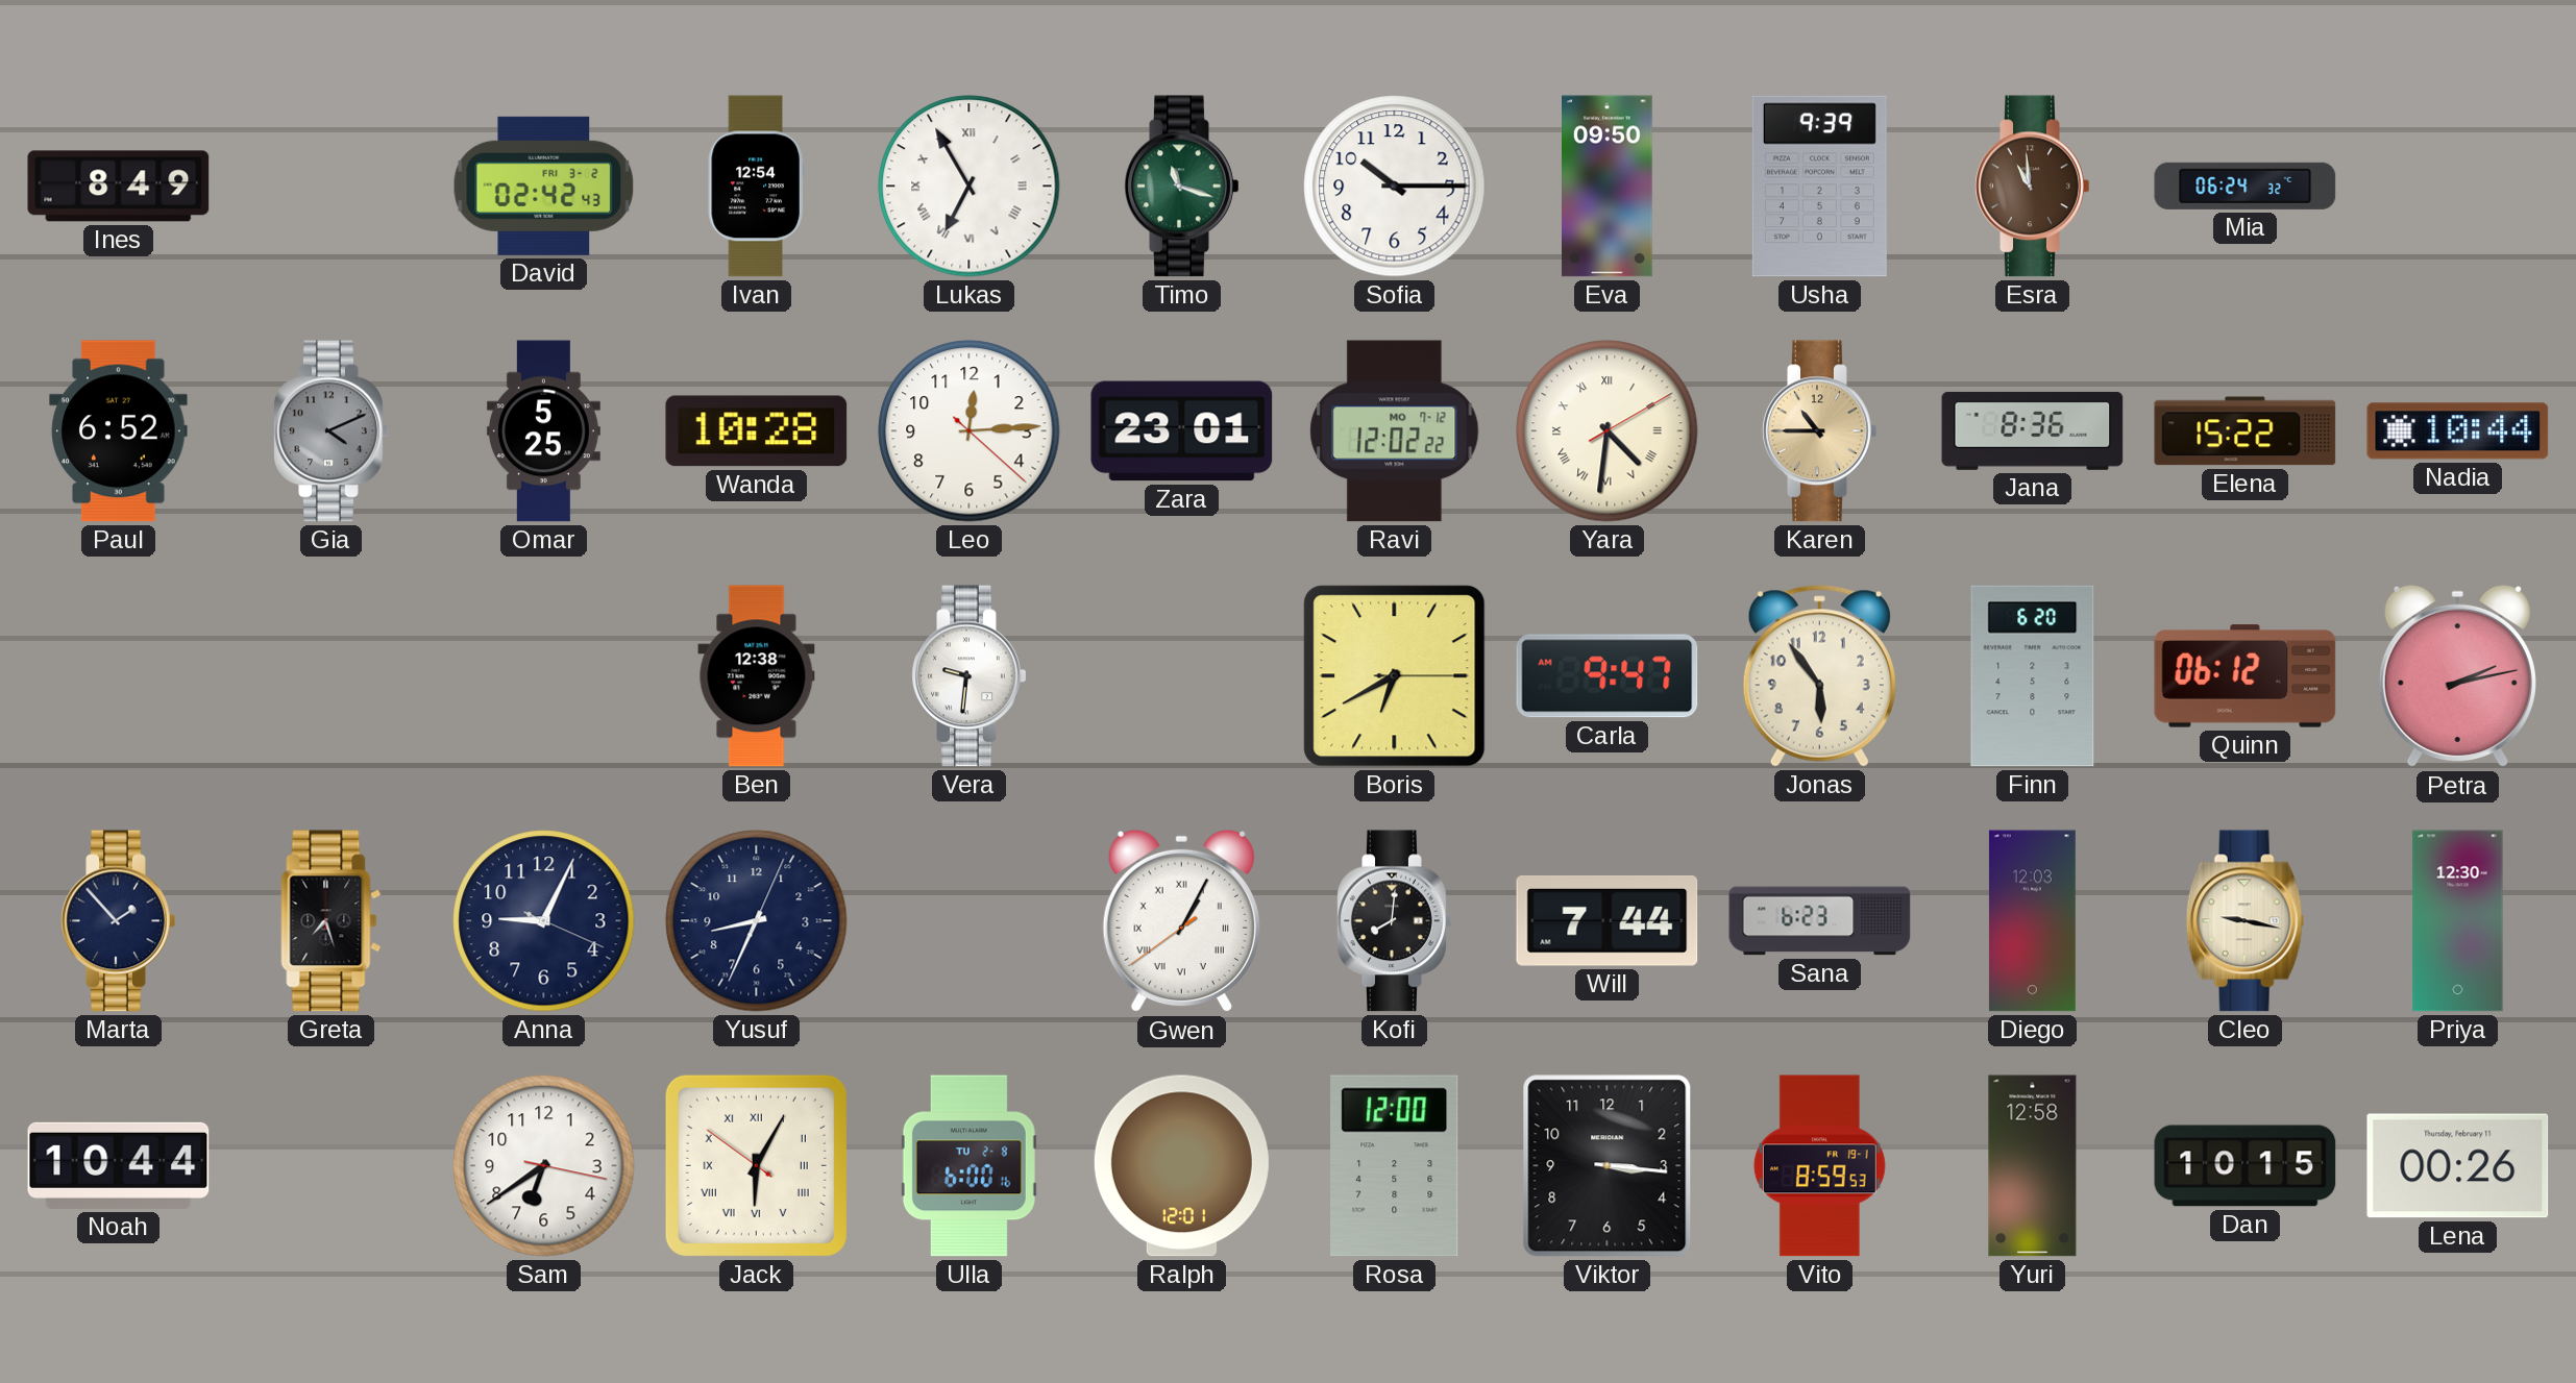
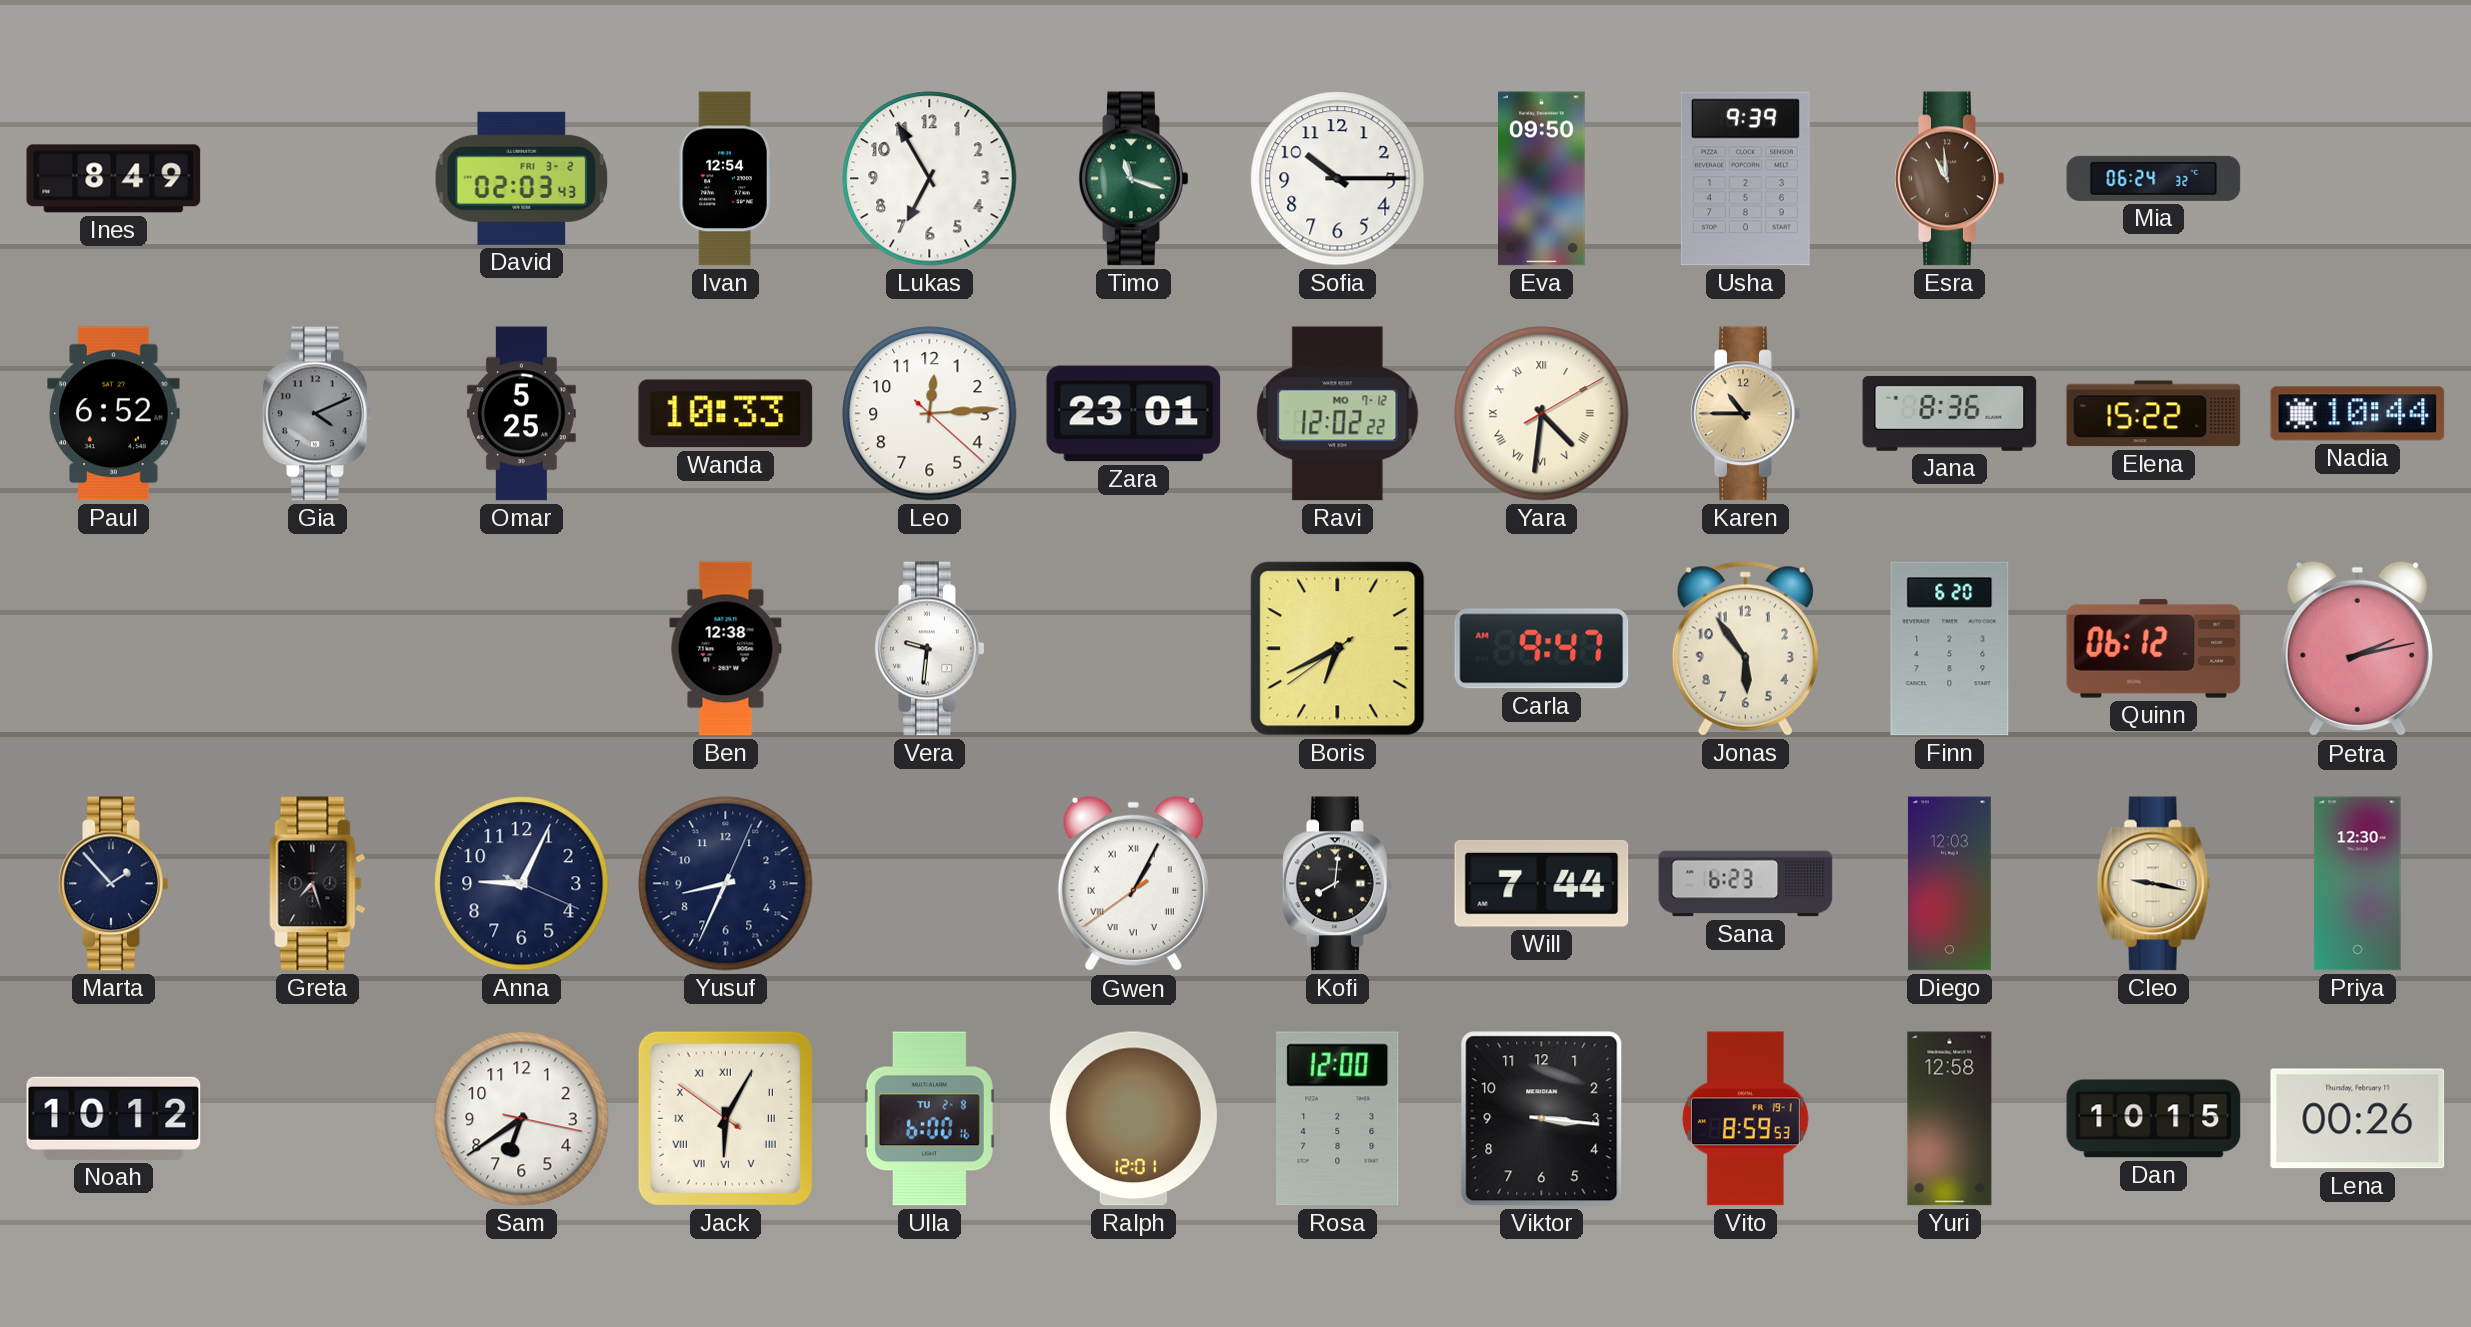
David: 02:42 -> 02:03 (522, 178)
Lukas numerals: Roman -> Arabic (930, 179)
Wanda: 10:28 -> 10:33 (726, 414)
Boris: 6:40:15 -> 6:40:39 (1338, 649)
Noah: 10:44 -> 10:12 (114, 1118)
